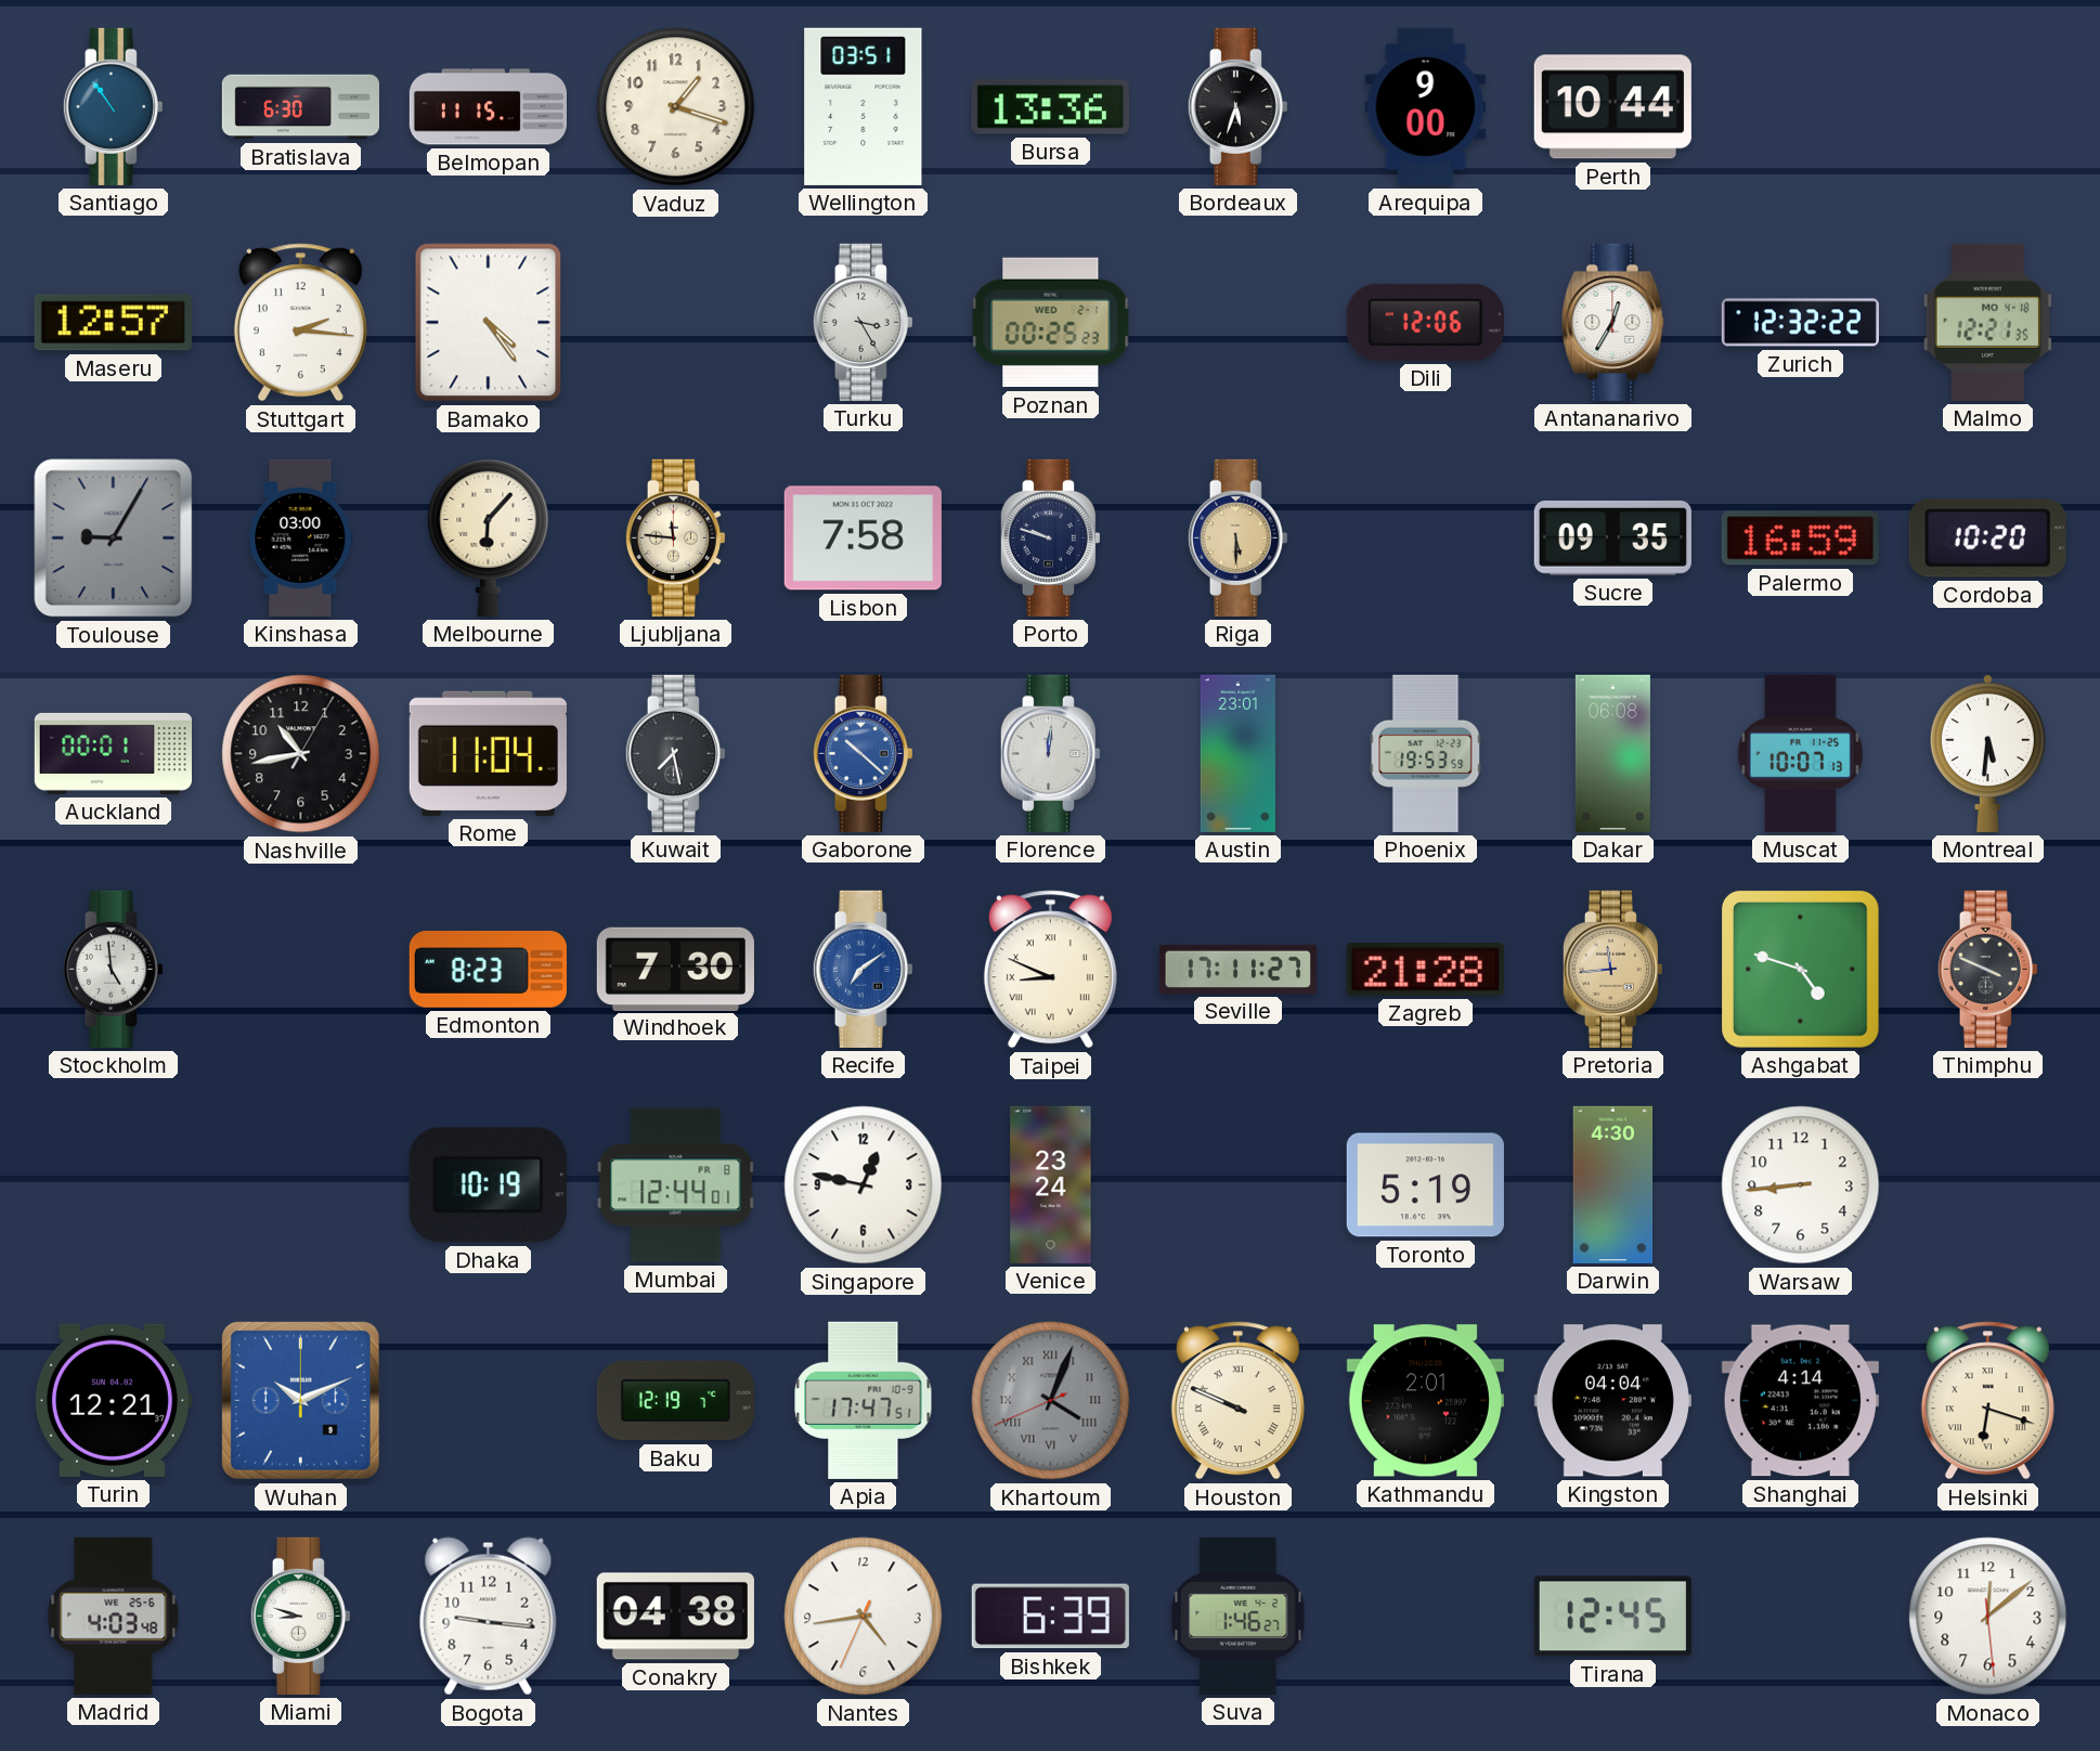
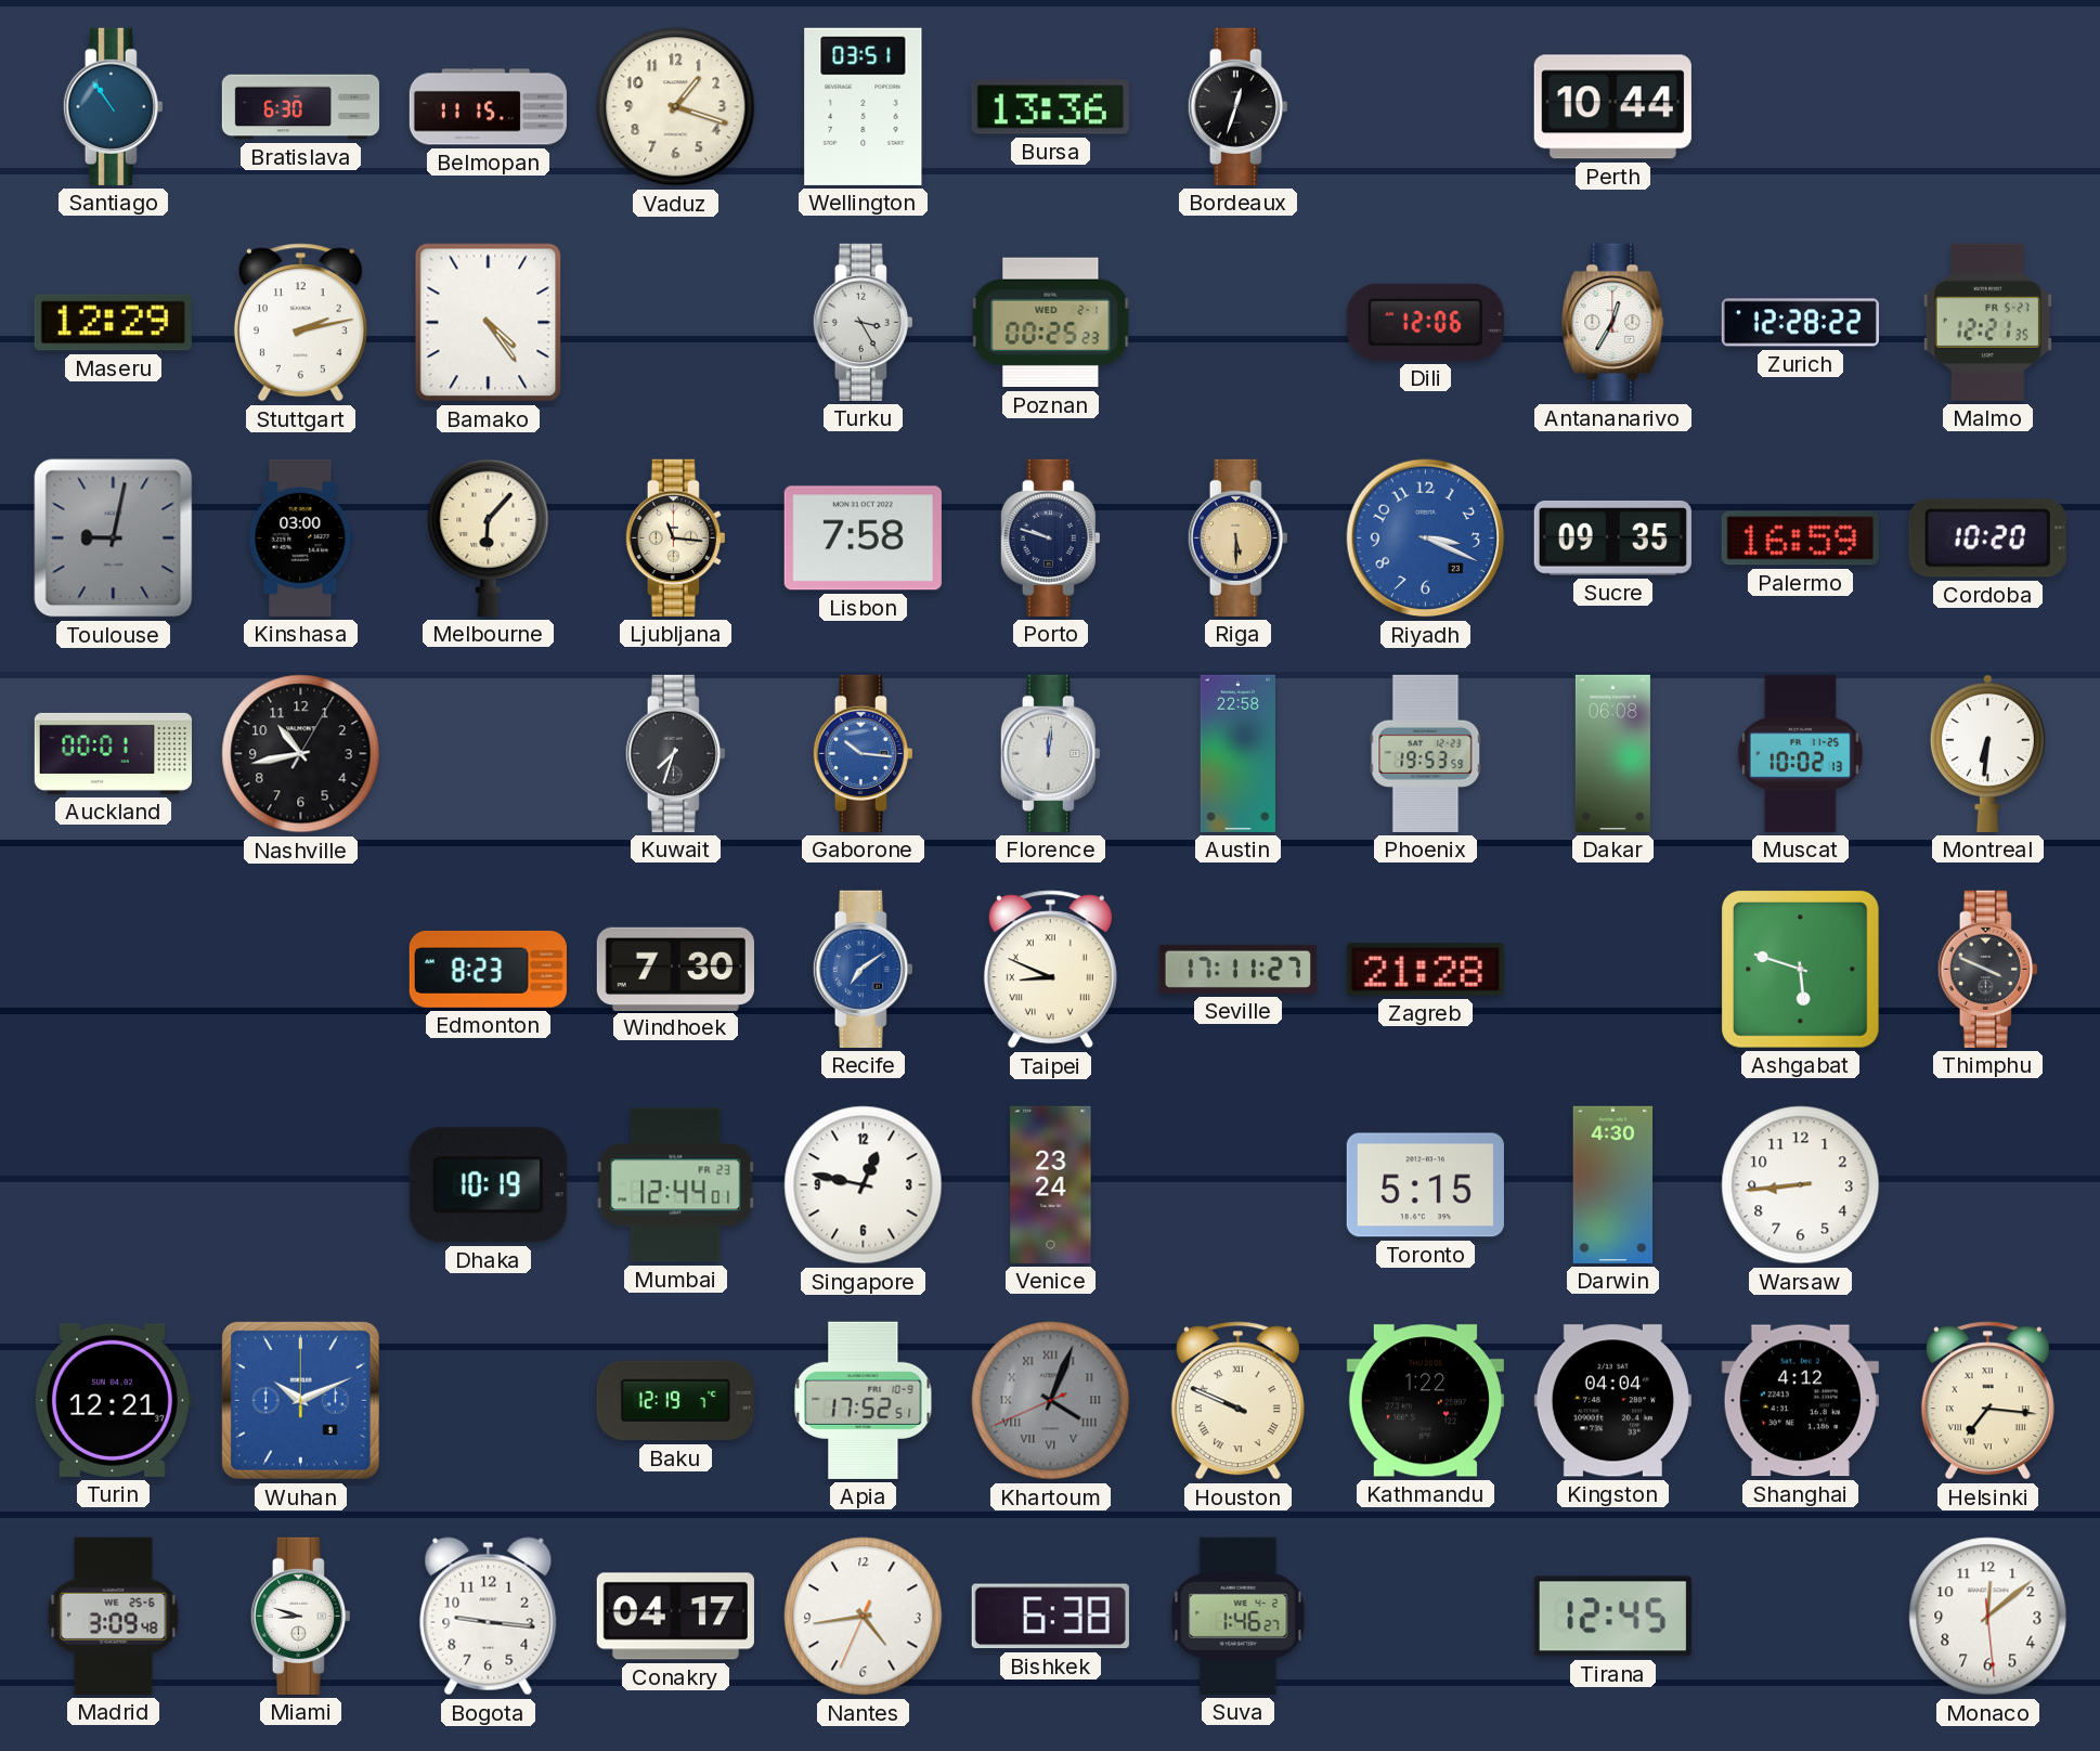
Bordeaux: 5:33 -> 12:33 (1237, 106)
Arequipa: 9:00 -> none (1426, 106)
Maseru: 12:57 -> 12:29 (113, 323)
Stuttgart: 2:16 -> 2:13 (300, 323)
Zurich: 12:32 -> 12:28 (1800, 323)
Malmo date: MO 4-18 -> FR 5-27 (1987, 322)
Toulouse: 9:05 -> 9:02 (114, 539)
Ljubljana: 11:46 -> 11:16 (675, 537)
Riyadh: none -> 3:19 (1426, 539)
Rome: 11:04 -> none (488, 753)
Kuwait: 7:28 -> 7:33 (675, 753)
Gaborone: 10:22 -> 10:16 (863, 753)
Austin: 23:01 -> 22:58 (1237, 753)
Muscat: 10:07 -> 10:02 (1800, 753)
Montreal: 5:31 -> 6:31 (1987, 753)
Stockholm: 4:59 -> none (113, 969)
Pretoria: 11:44 -> none (1612, 969)
Ashgabat: 4:48 -> 5:48 (1800, 969)
Mumbai date: FR 8 -> FR 23 (676, 1185)
Toronto: 5:19 -> 5:15 (1425, 1185)
Apia: 17:47 -> 17:52 (864, 1400)
Kathmandu: 2:01 -> 1:22 (1425, 1401)
Shanghai: 4:14 -> 4:12 (1800, 1401)
Helsinki: 6:18 -> 7:16 (1987, 1401)
Madrid: 4:03 -> 3:09 (114, 1616)
Conakry: 04:38 -> 04:17 (675, 1617)
Bishkek: 6:39 -> 6:38 (1050, 1617)
